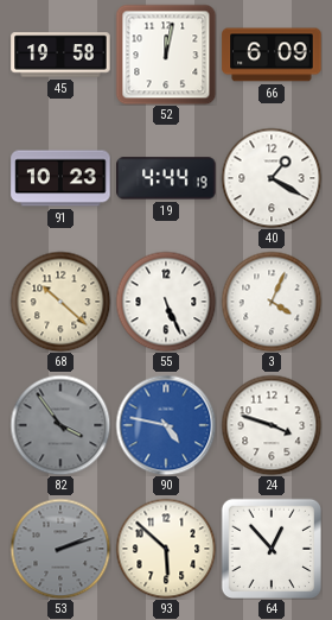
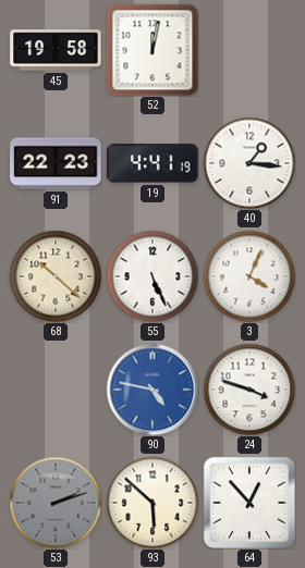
66: 6:09 -> none (272, 55)
91: 10:23 -> 22:23 (56, 163)
19: 4:44 -> 4:41 (152, 163)
40: 1:20 -> 1:16 (249, 163)
82: 3:54 -> none (60, 425)
